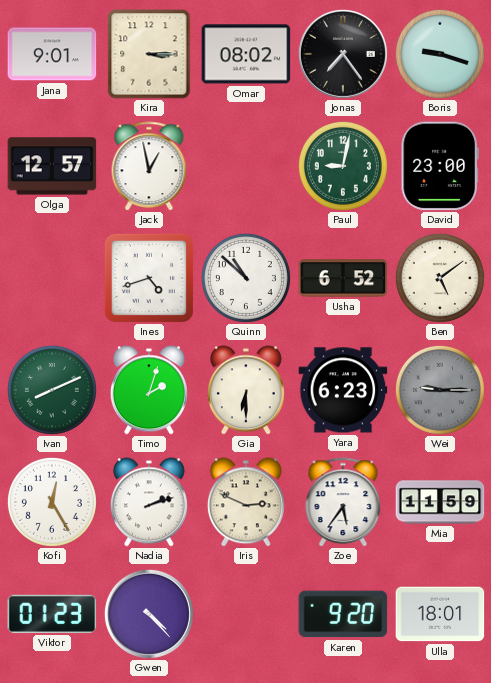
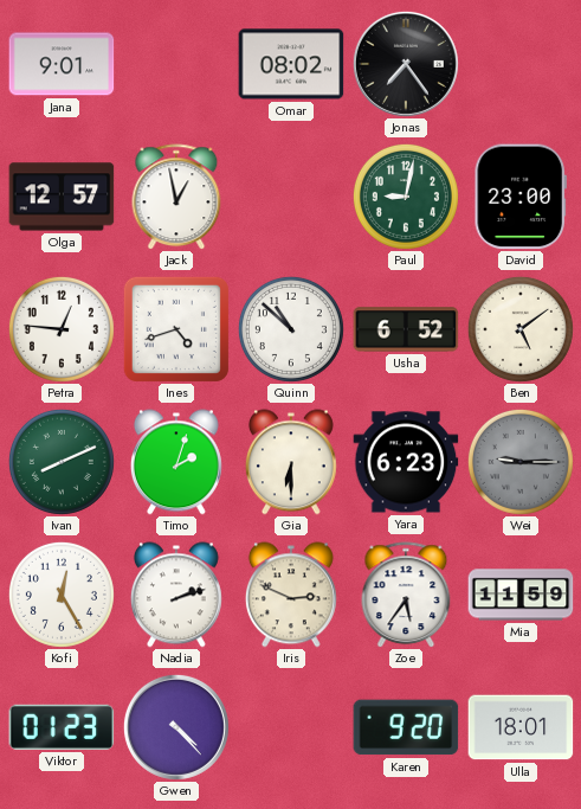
Kira: 3:15 -> none (149, 54)
Boris: 9:18 -> none (440, 54)
Petra: none -> 12:46 (62, 329)
